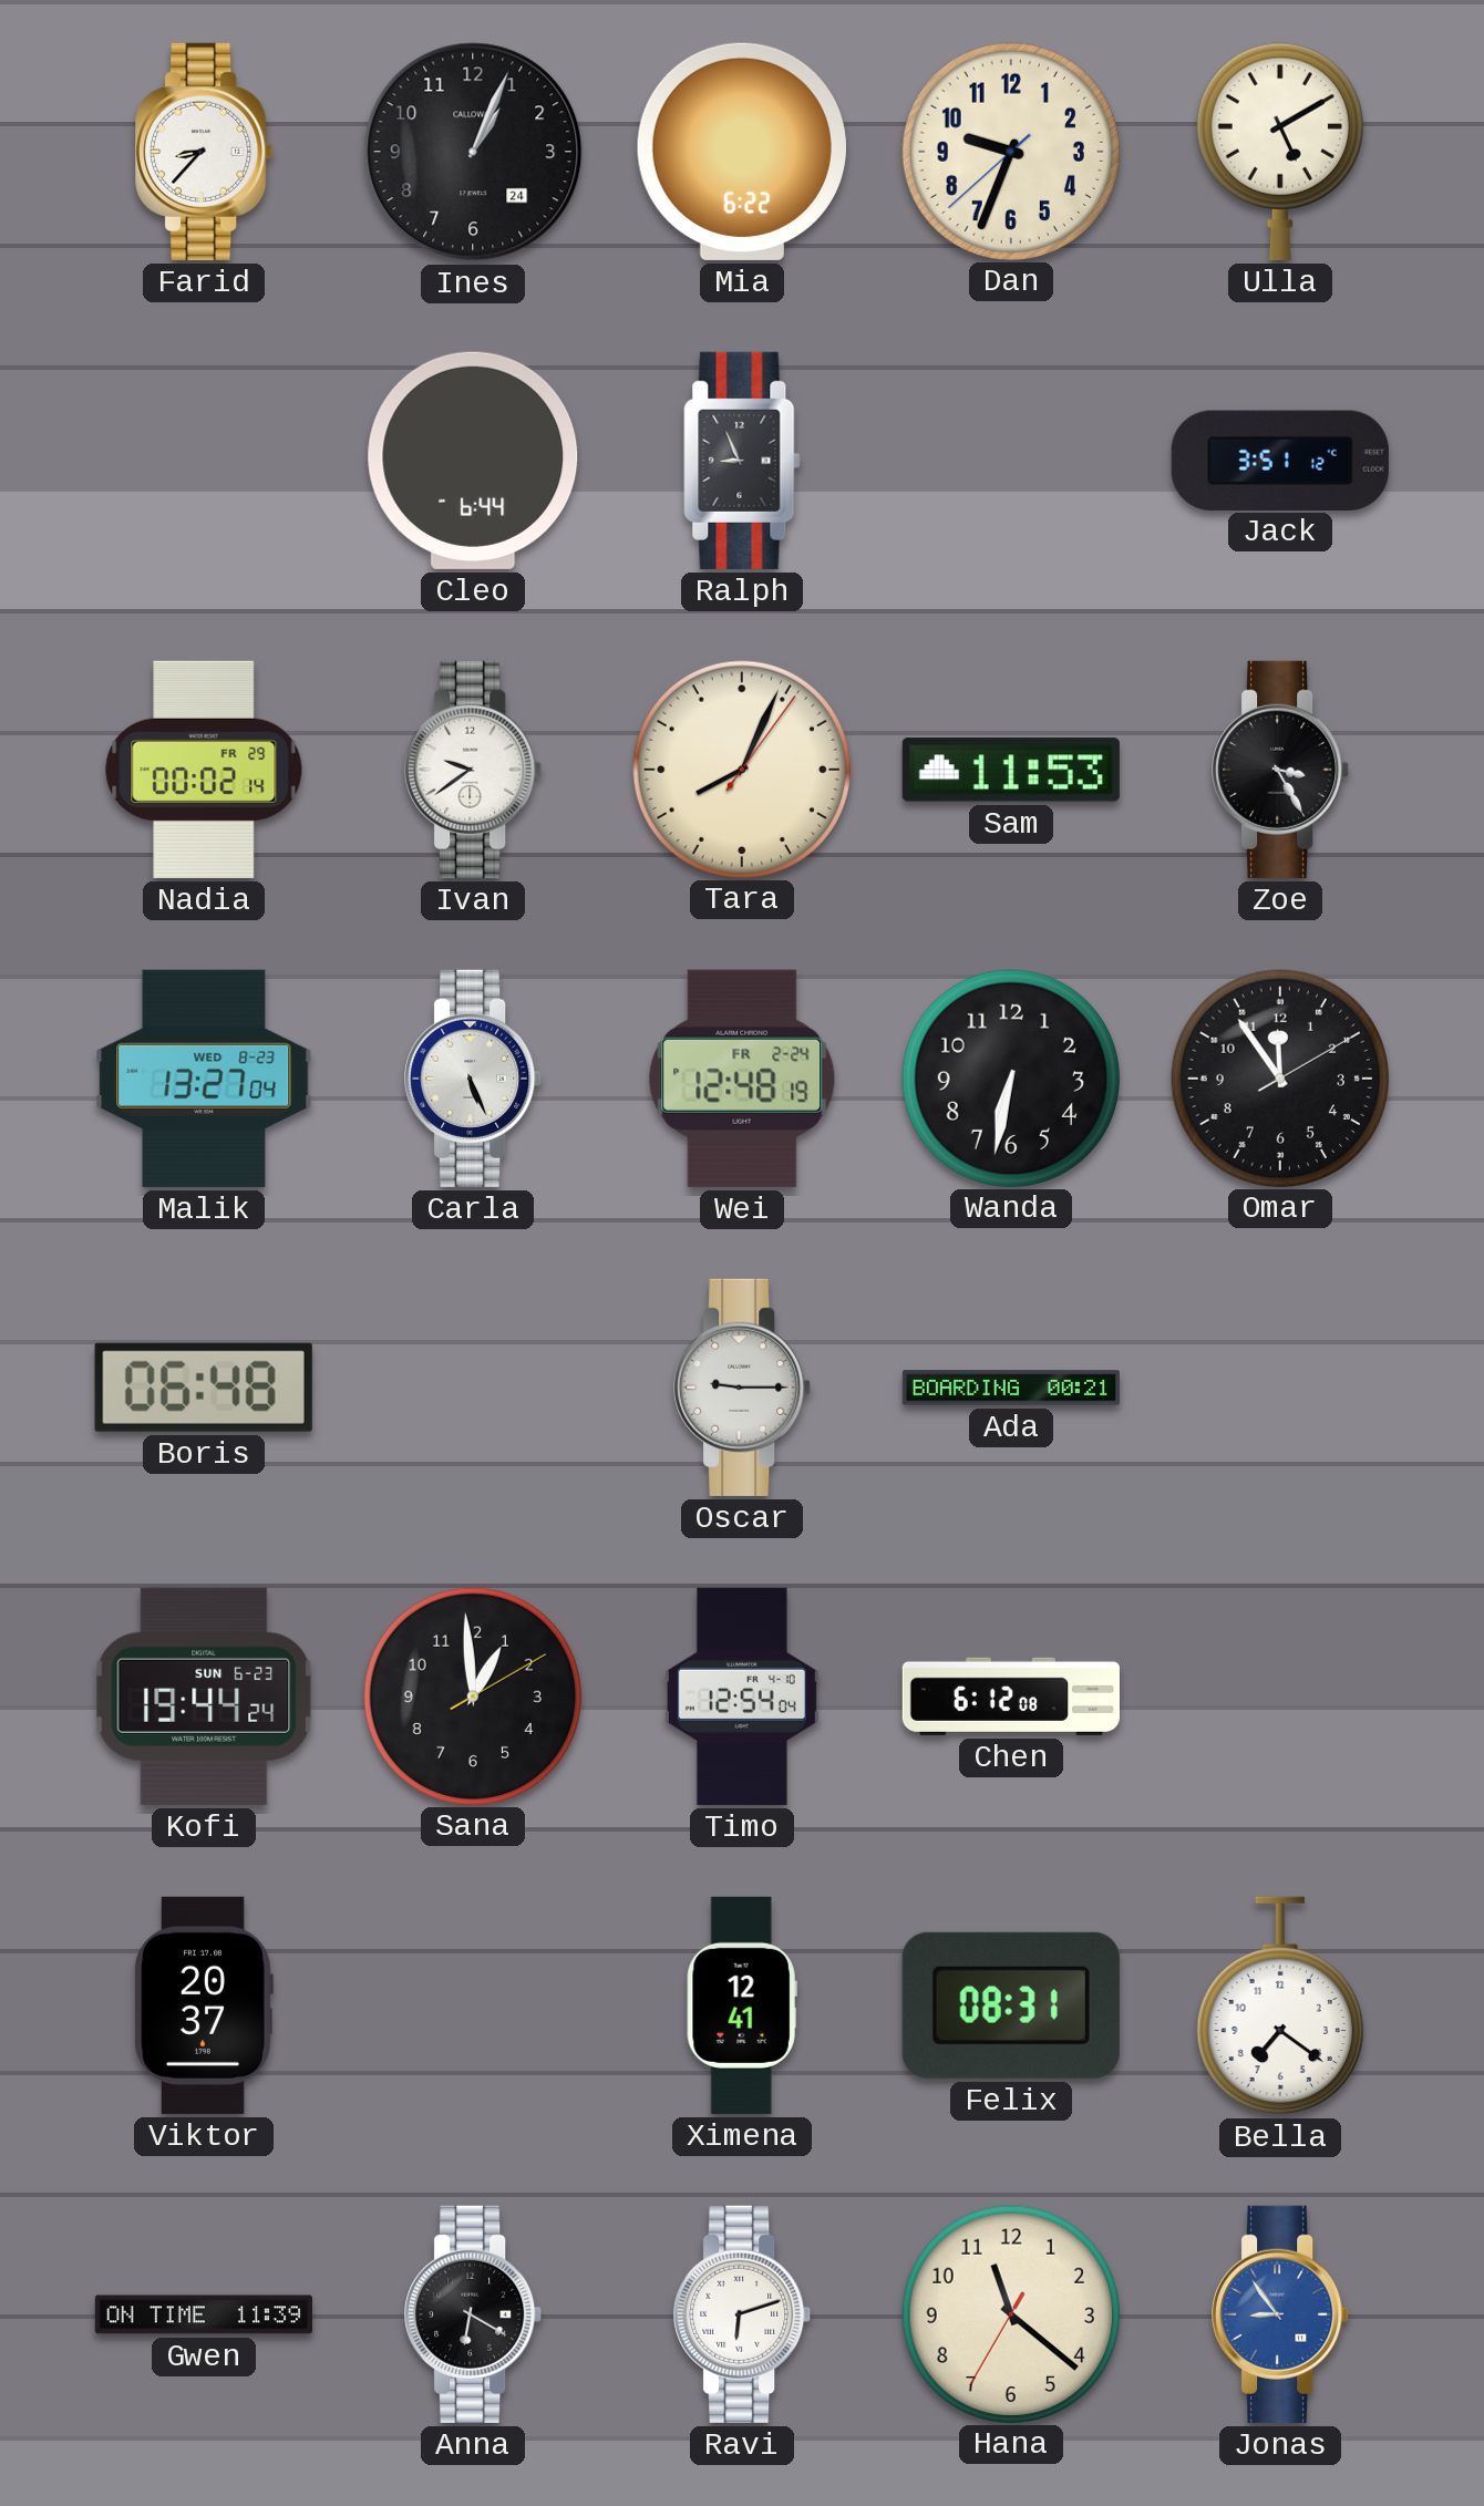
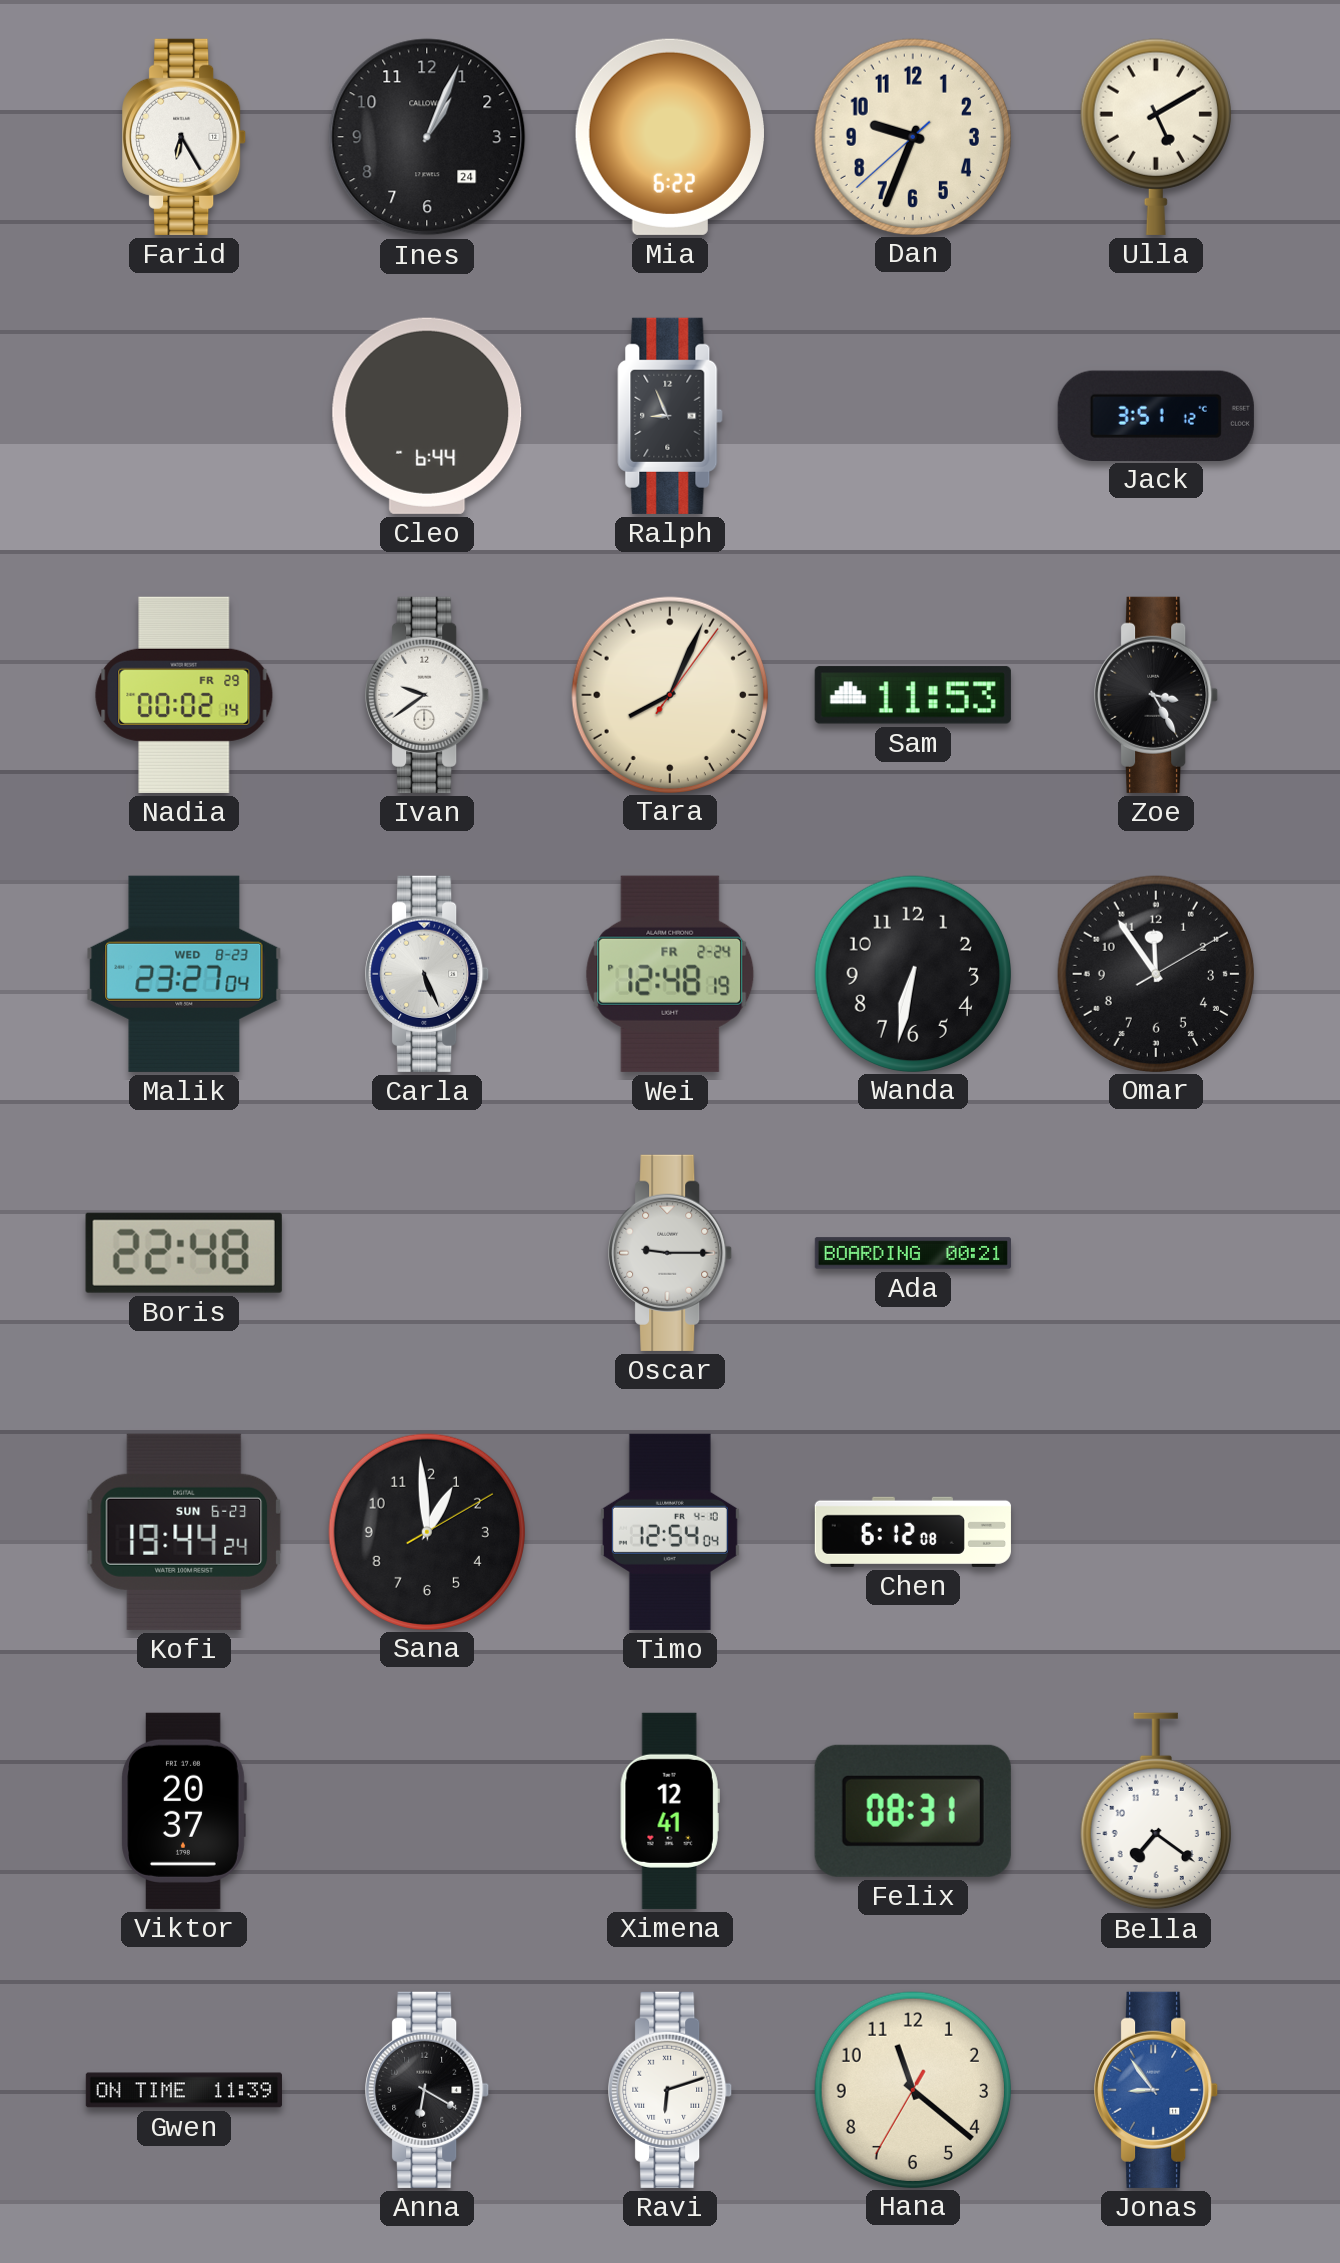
Farid: 8:37 -> 6:25 (185, 137)
Malik: 13:27 -> 23:27 (184, 974)
Boris: 06:48 -> 22:48 (184, 1253)
